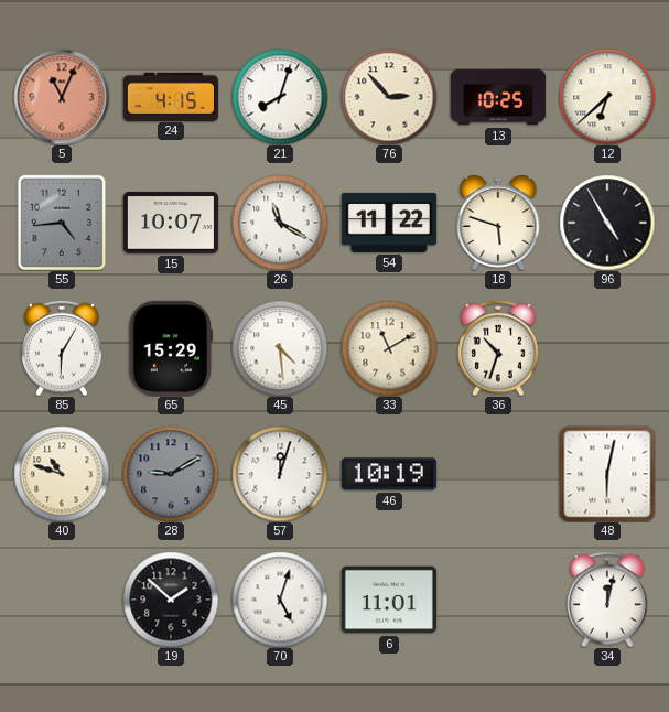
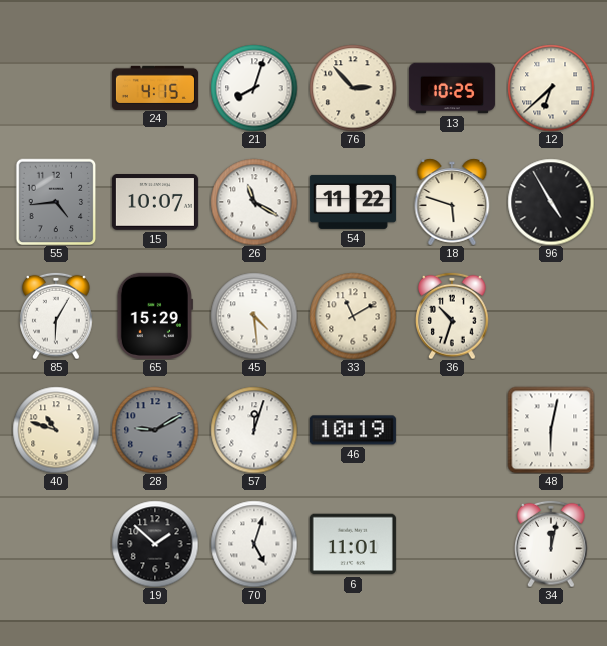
5: 11:04 -> none (62, 97)
